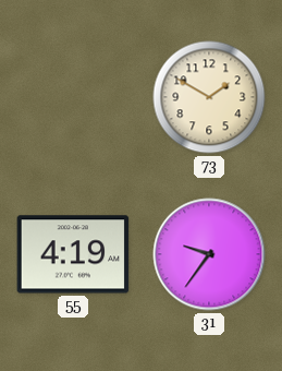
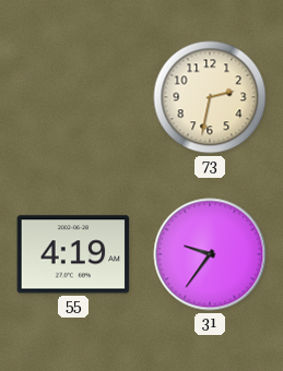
73: 1:50 -> 2:32 (210, 97)
